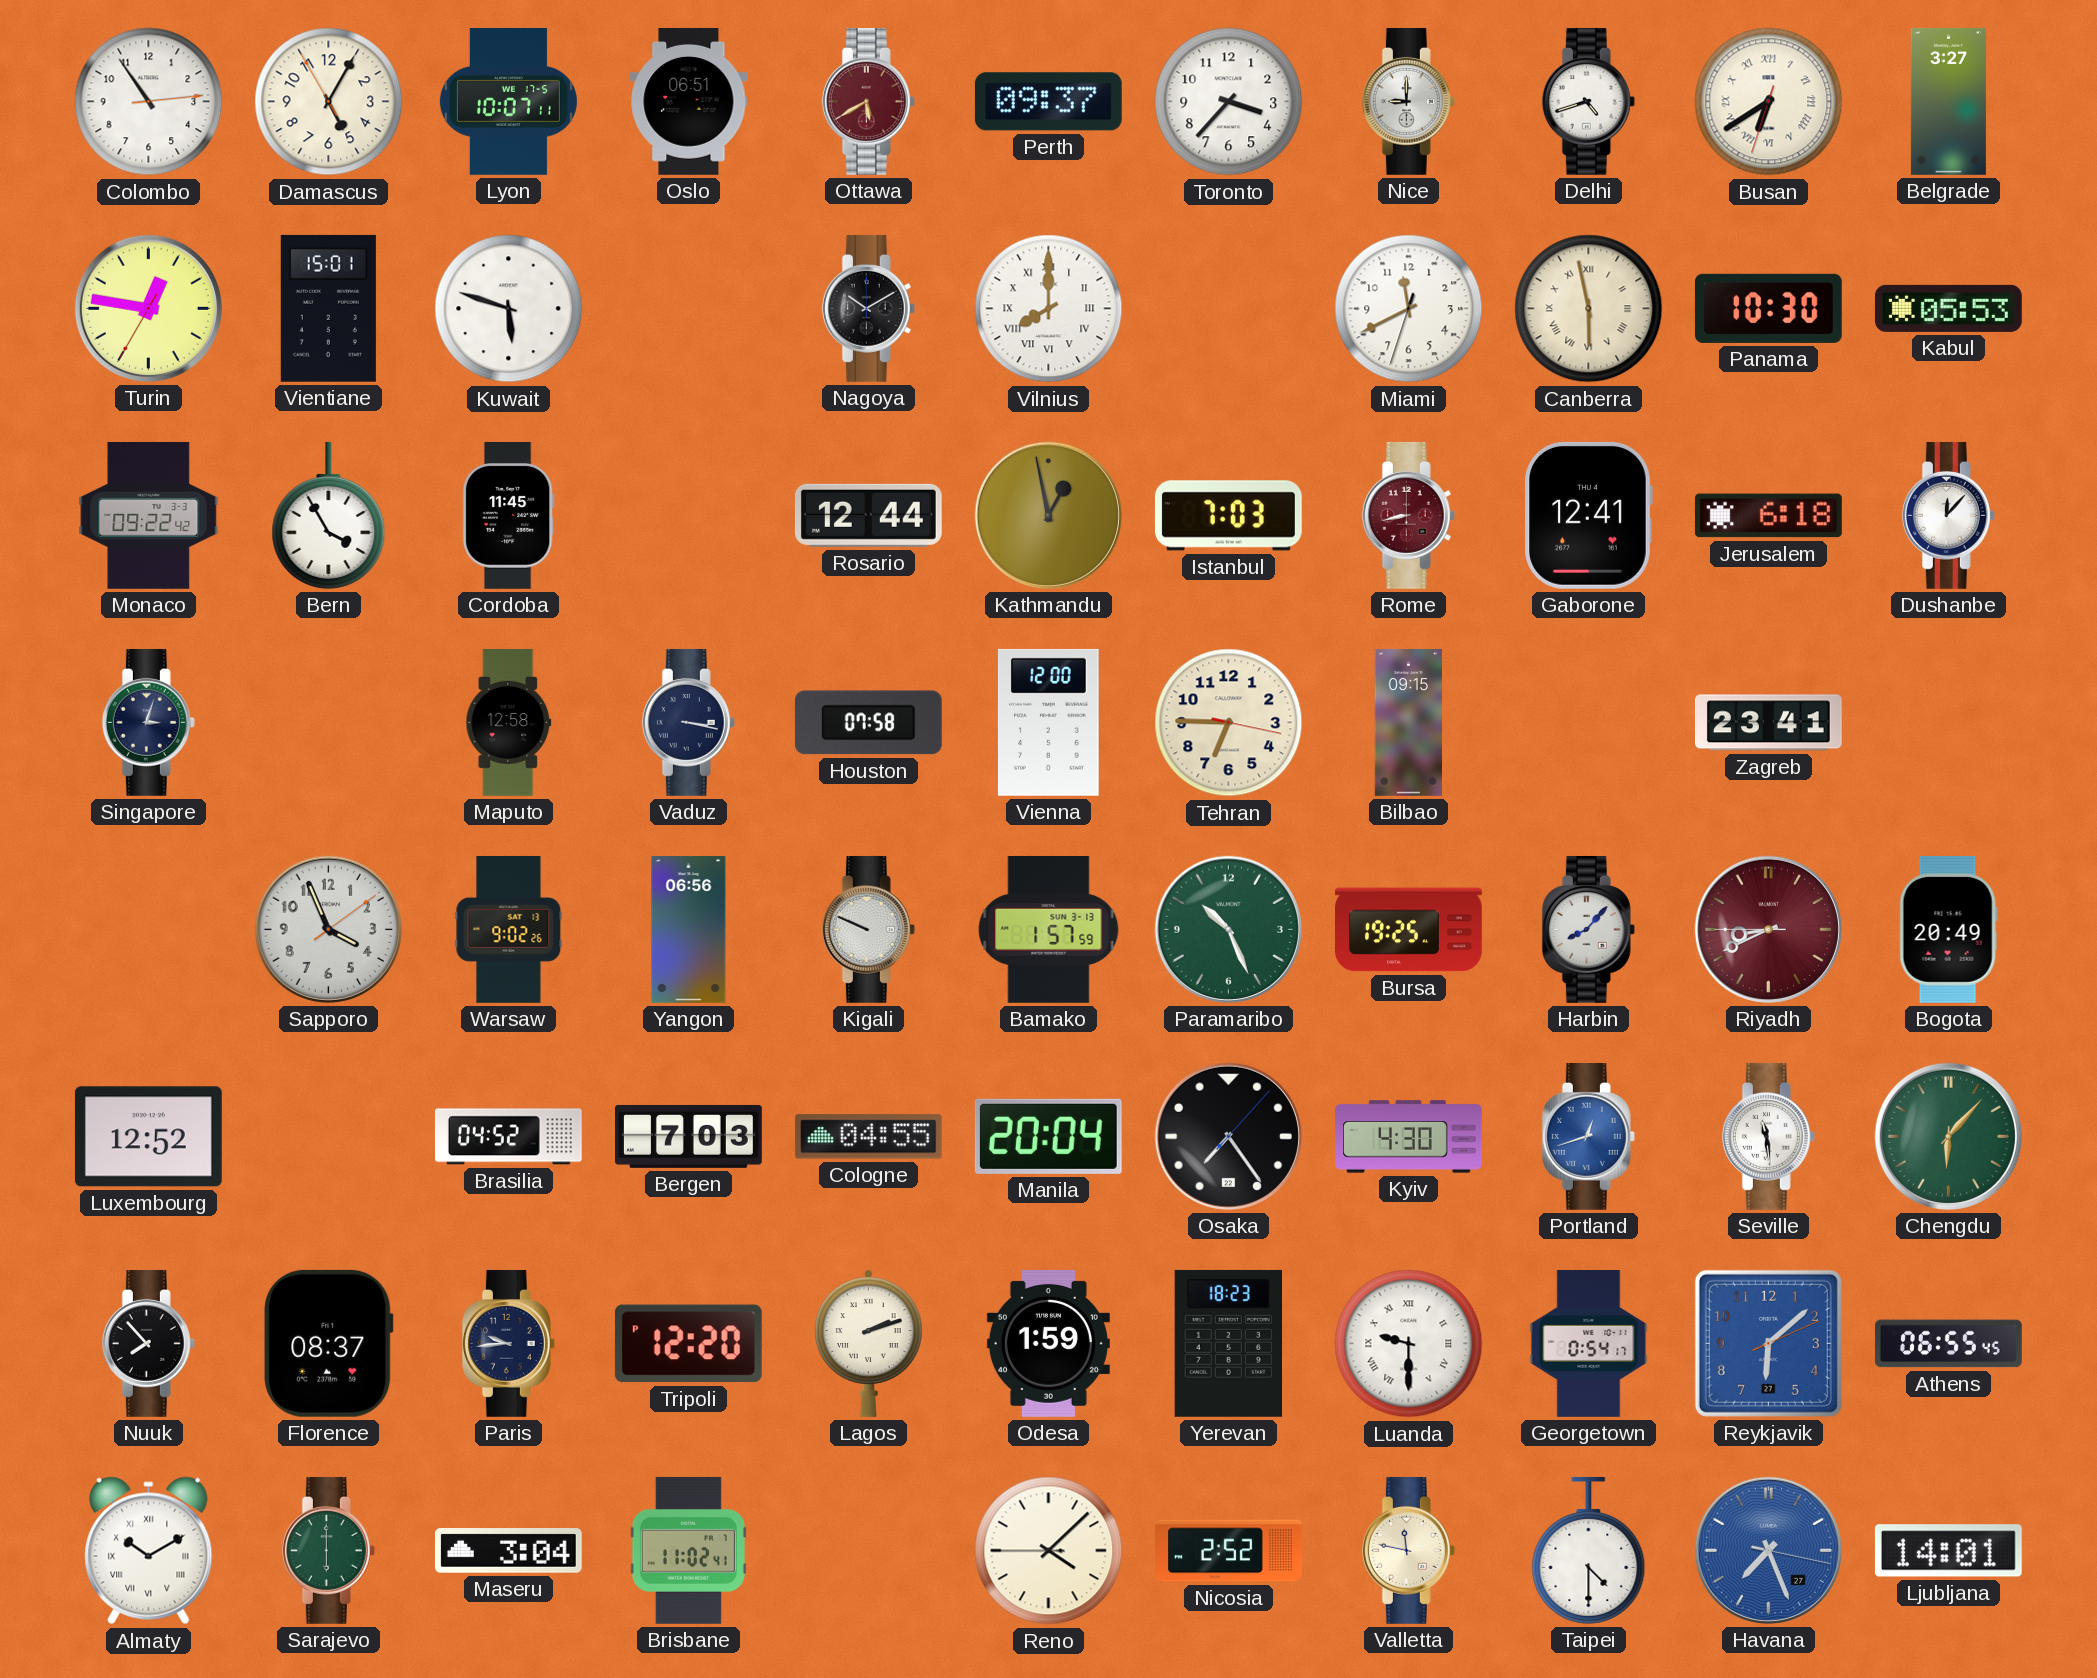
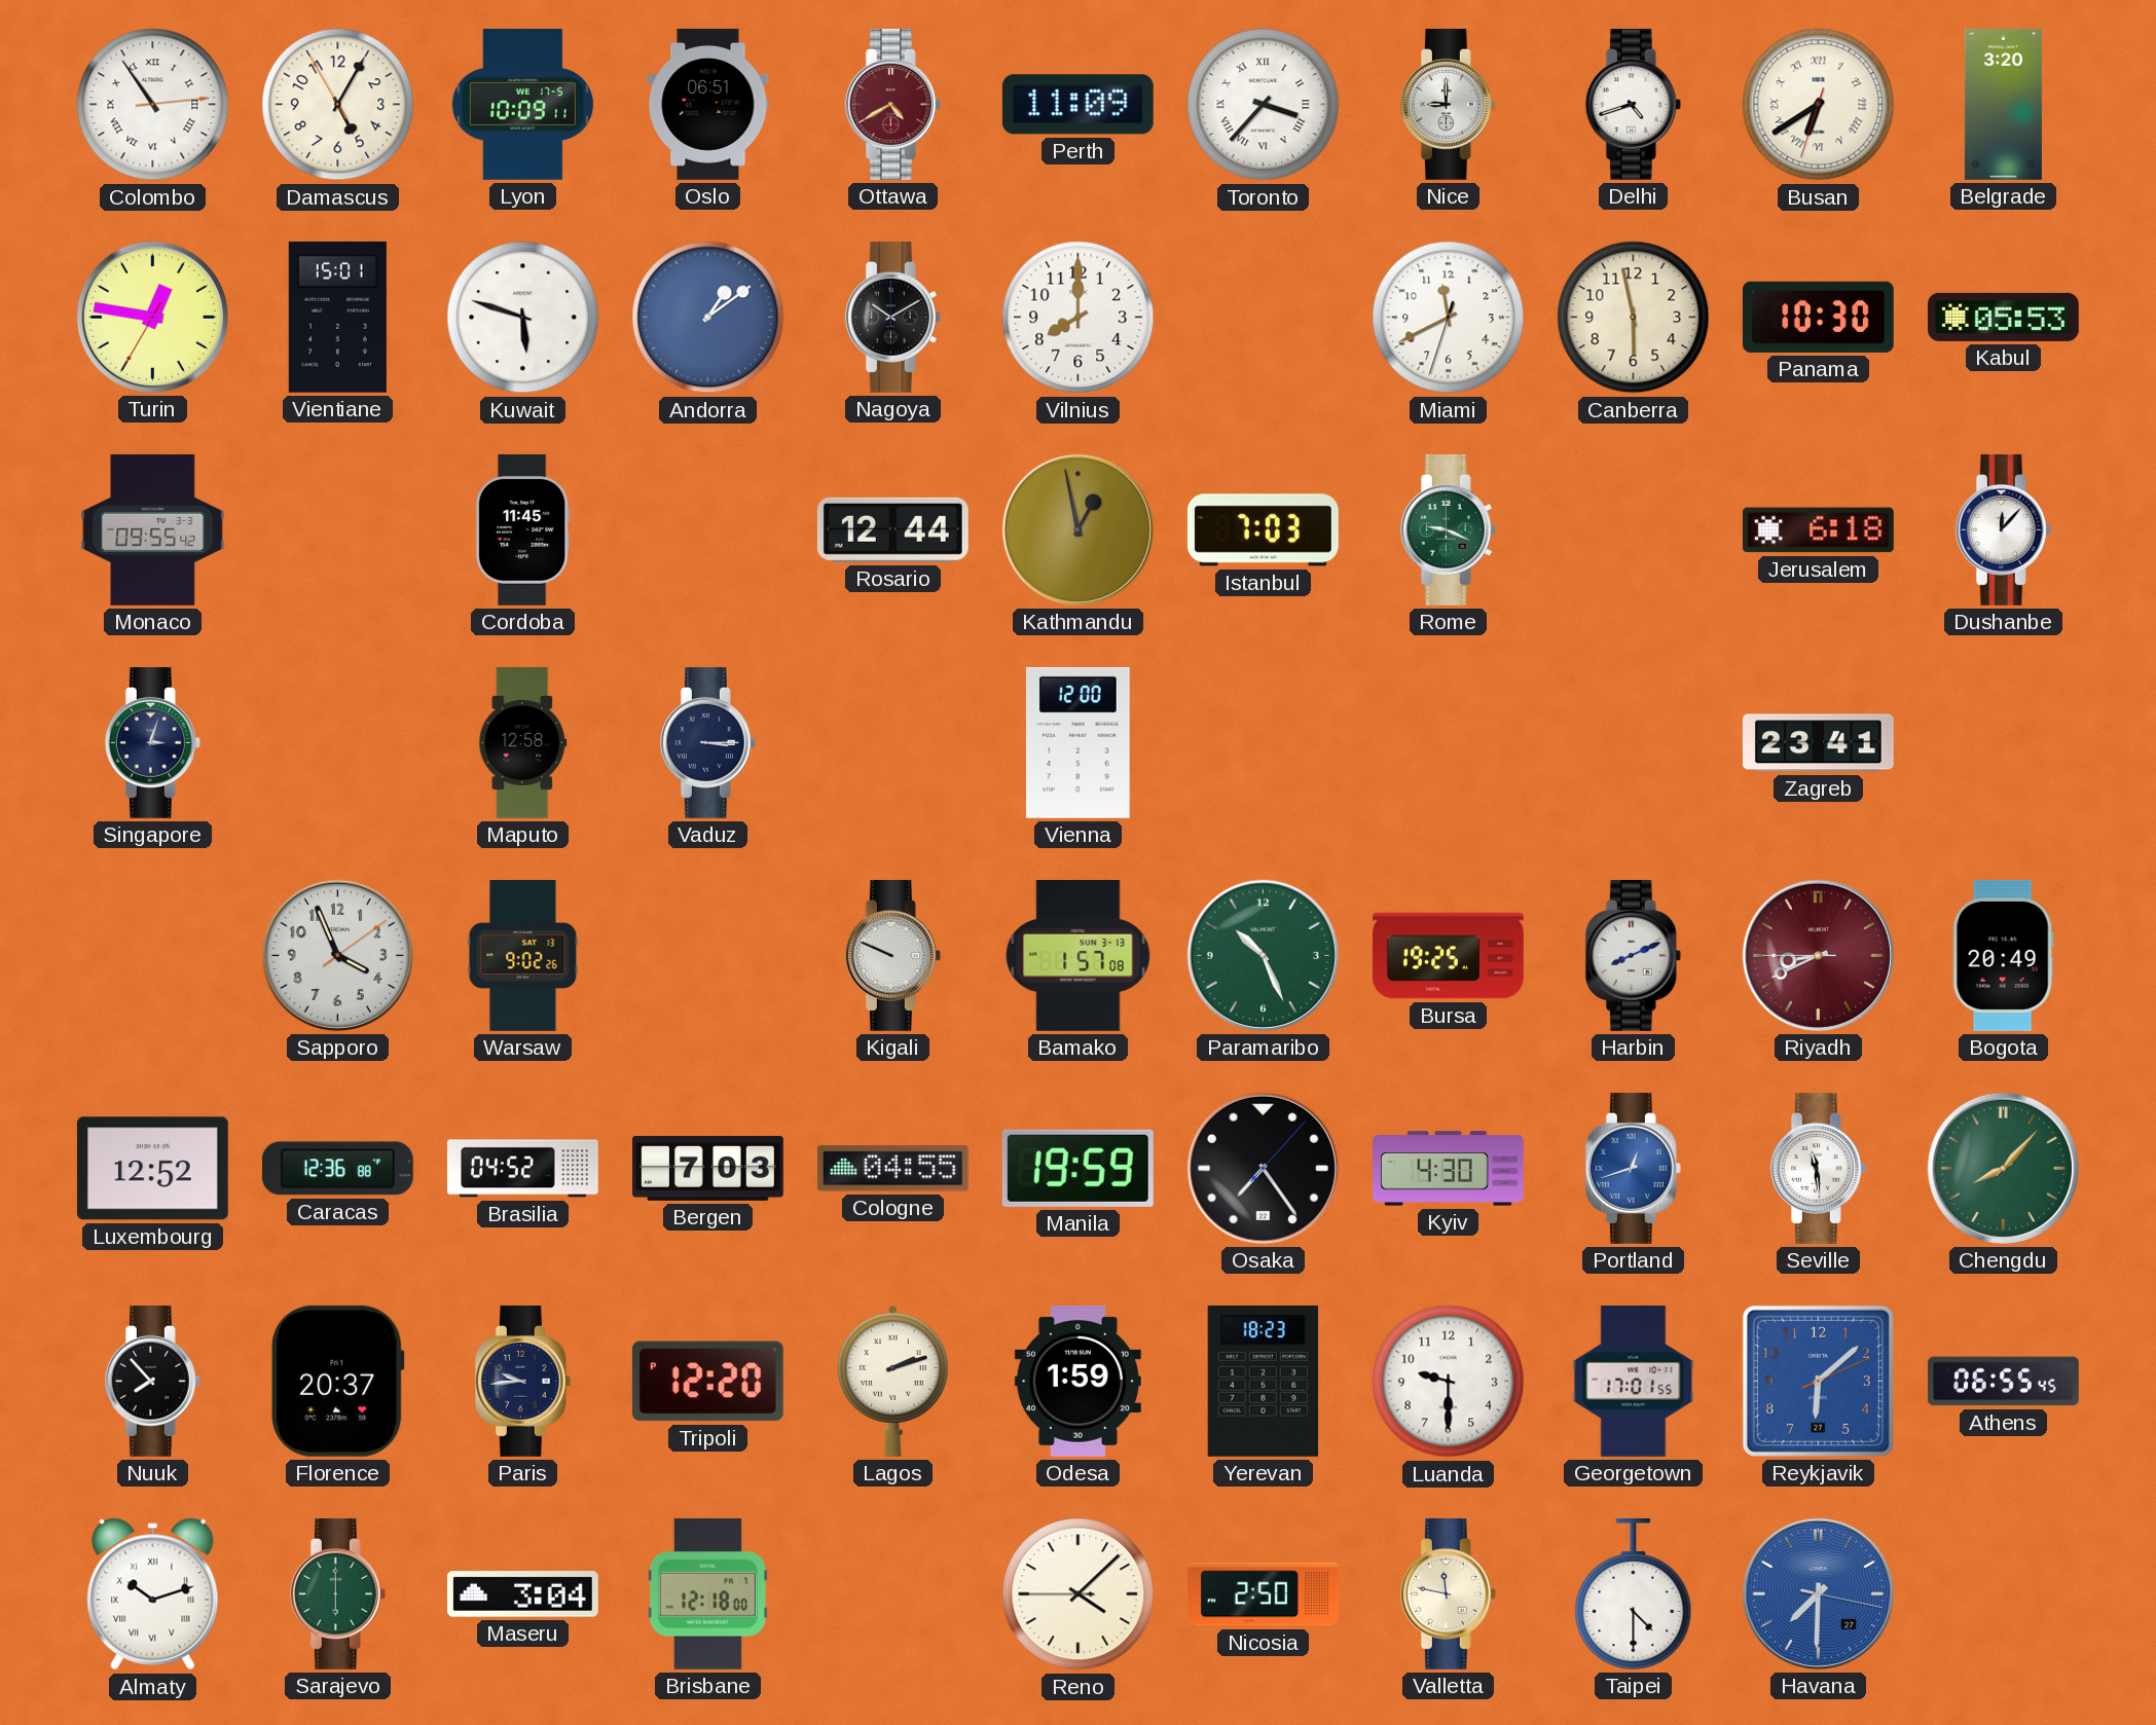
Colombo numerals: Arabic -> Roman (153, 105)
Lyon: 10:07 -> 10:09 (522, 104)
Ottawa: 5:40 -> 4:40 (892, 104)
Perth: 09:37 -> 11:09 (1077, 105)
Toronto numerals: Arabic -> Roman (1264, 105)
Belgrade: 3:27 -> 3:20 (2003, 105)
Andorra: none -> 1:09 (708, 318)
Vilnius numerals: Roman -> Arabic (1079, 318)
Canberra numerals: Roman -> Arabic (1634, 318)
Monaco: 09:22 -> 09:55 (153, 529)
Bern: 3:55 -> none (329, 515)
Rome: 8:43 -> 9:19 (1448, 529)
Rome dial: burgundy -> green (1448, 529)
Gaborone: 12:41 -> none (1588, 515)
Vaduz: 3:17 -> 3:15 (707, 742)
Houston: 07:58 -> none (868, 723)
Tehran: 6:45 -> none (1229, 723)
Bilbao: 09:15 -> none (1408, 723)
Yangon: 06:56 -> none (689, 930)
Bamako: 1:57:59 -> 1:57:08 (1079, 955)
Harbin: 8:07 -> 8:11 (1633, 955)
Caracas: none -> 12:36 (337, 1169)
Manila: 20:04 -> 19:59 (1077, 1168)
Chengdu: 6:07 -> 8:07 (2003, 1168)
Florence: 08:37 -> 20:37 (338, 1381)
Luanda numerals: Roman -> Arabic (1449, 1382)
Georgetown: 0:54 -> 17:01 (1634, 1382)
Almaty: 10:10 -> 10:12 (153, 1594)
Brisbane: 11:02 -> 12:18 (707, 1593)
Nicosia: 2:52 -> 2:50 (1264, 1594)
Havana: 7:26 -> 7:30 (1818, 1593)
Ljubljana: 14:01 -> none (1948, 1551)
